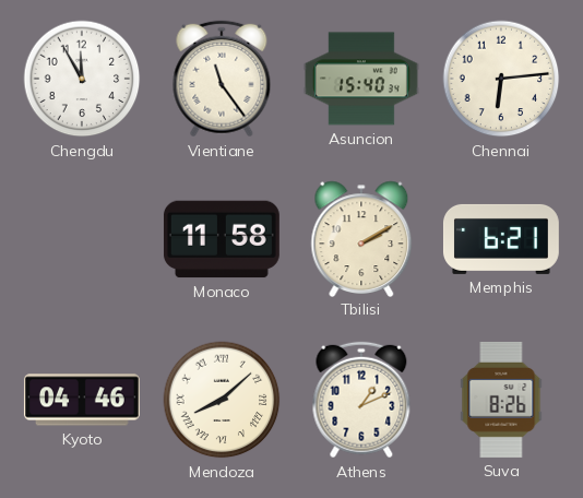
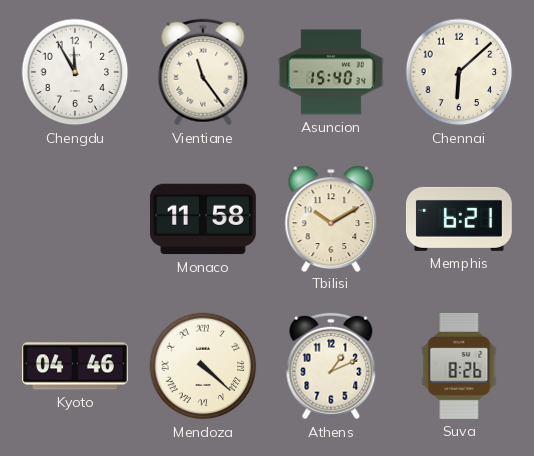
Chennai: 6:14 -> 6:08 (459, 72)
Tbilisi: 2:10 -> 10:10 (331, 218)
Mendoza: 8:08 -> 4:22 (203, 366)
